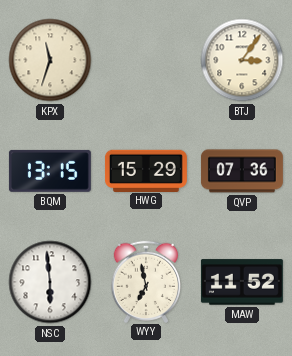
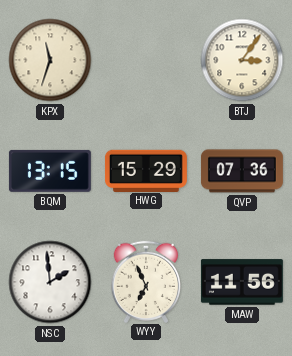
NSC: 5:59 -> 1:59 (50, 282)
WYY: 6:58 -> 6:56 (145, 281)
MAW: 11:52 -> 11:56 (242, 282)
